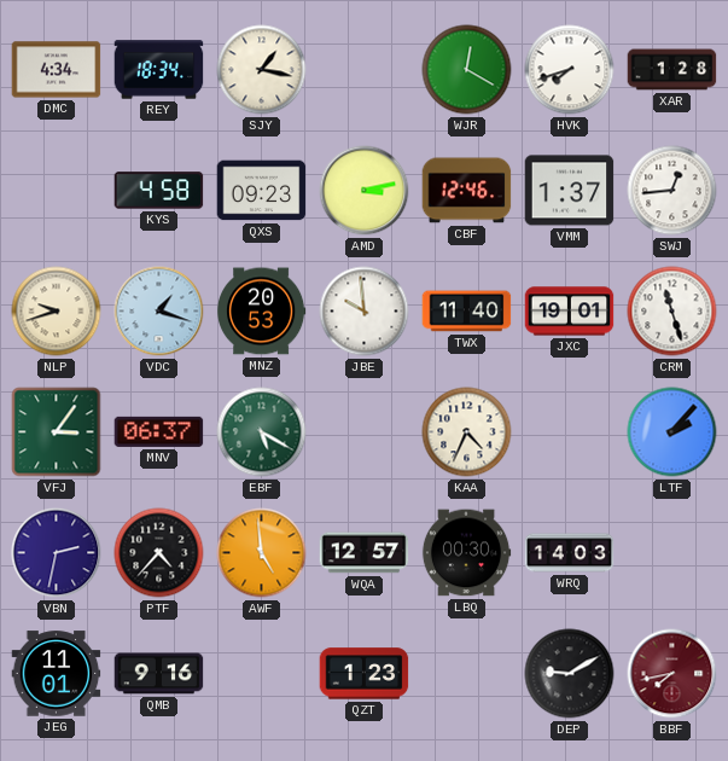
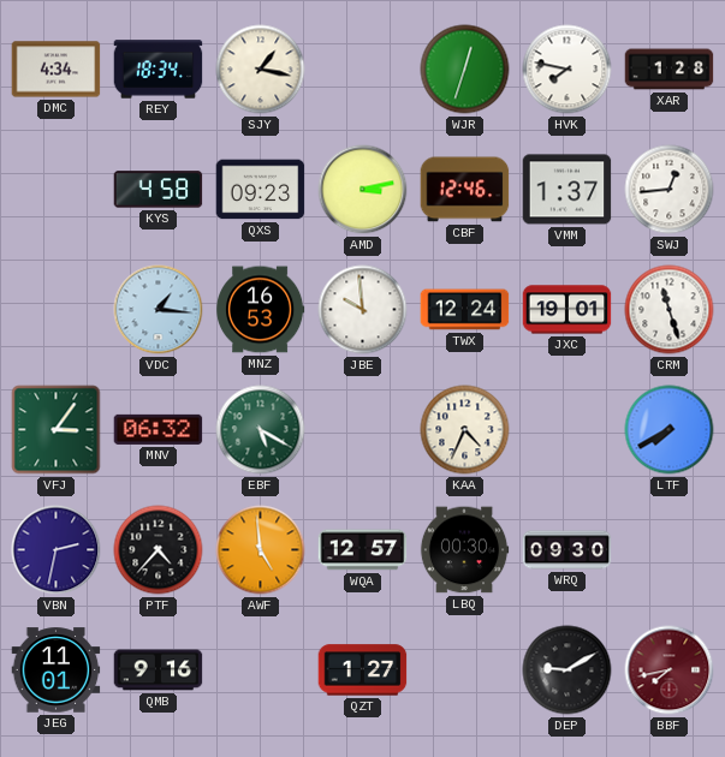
WJR: 12:20 -> 12:33 (465, 70)
HVK: 7:42 -> 7:47 (567, 70)
NLP: 9:42 -> none (57, 312)
VDC: 1:18 -> 1:16 (159, 310)
MNZ: 20:53 -> 16:53 (260, 310)
TWX: 11:40 -> 12:24 (465, 310)
MNV: 06:37 -> 06:32 (159, 429)
LTF: 2:07 -> 7:40 (670, 430)
WRQ: 14:03 -> 09:30 (567, 550)
QZT: 1:23 -> 1:27 (363, 670)
